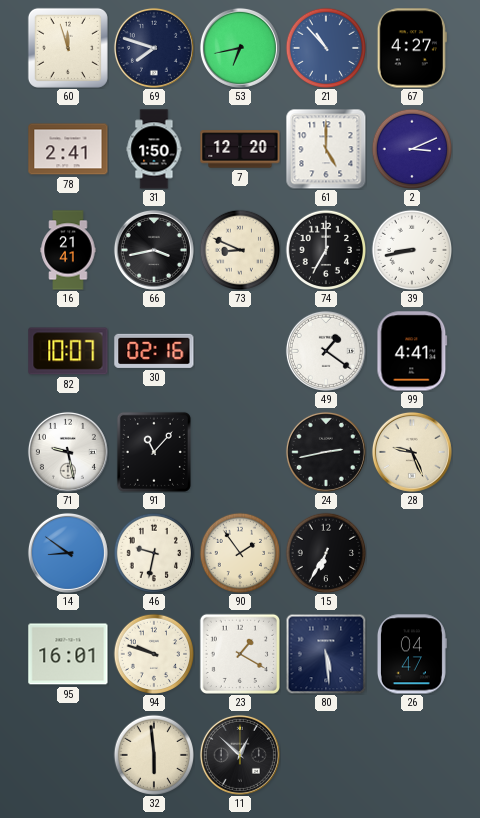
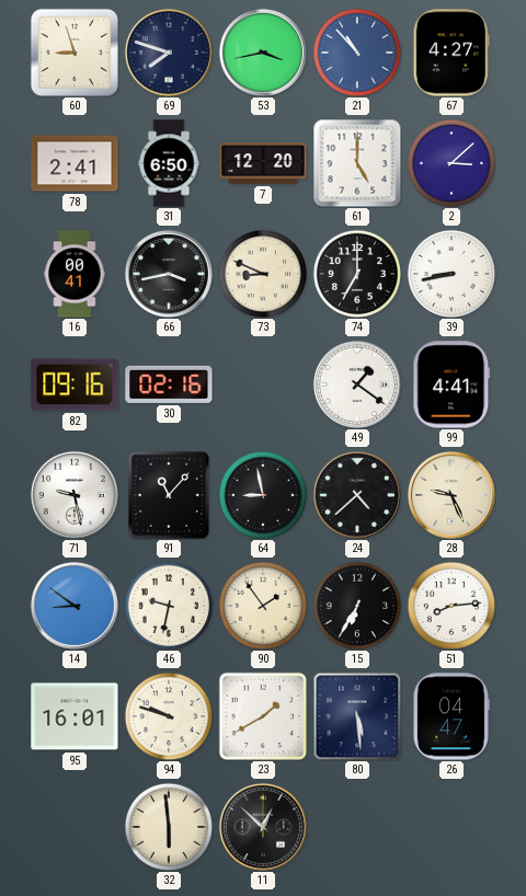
60: 11:57 -> 8:57 (75, 53)
53: 6:43 -> 3:43 (263, 53)
31: 1:50 -> 6:50 (169, 163)
2: 3:11 -> 3:08 (450, 162)
16: 21:41 -> 00:41 (75, 274)
82: 10:07 -> 09:16 (75, 384)
64: none -> 8:58 (262, 494)
24: 2:43 -> 4:38 (357, 495)
51: none -> 8:14 (450, 605)
23: 1:20 -> 1:40 (262, 715)
